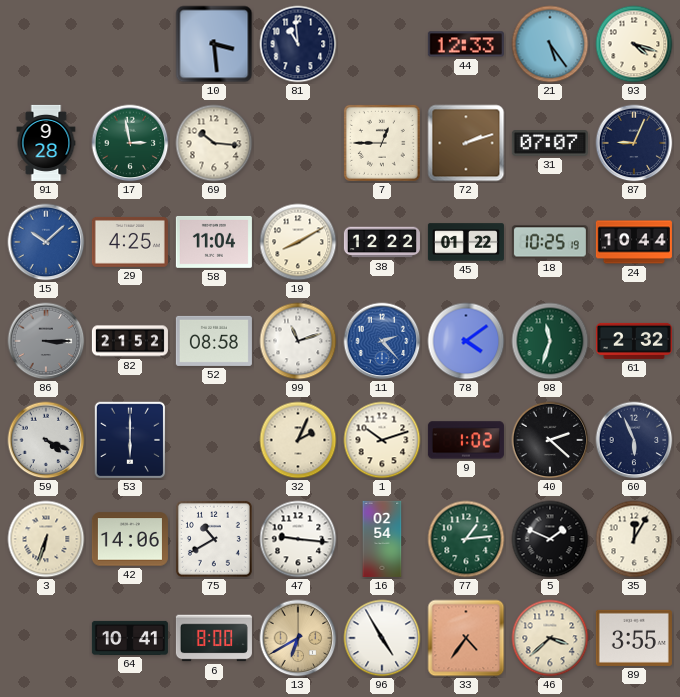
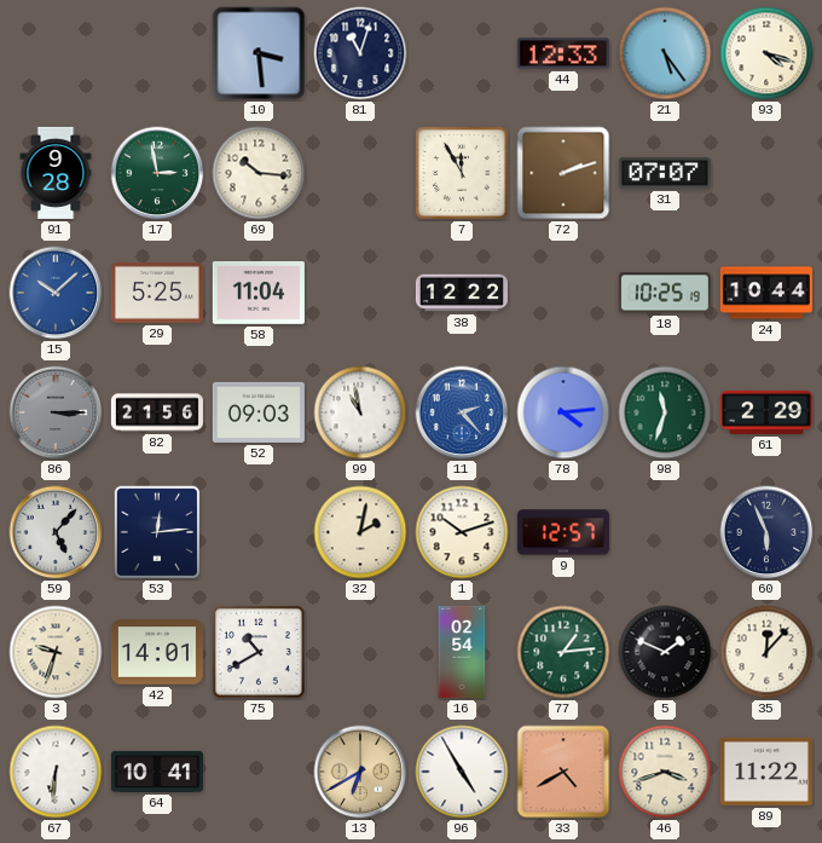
81: 10:59 -> 11:03 (360, 53)
7: 12:45 -> 11:55 (462, 173)
87: 9:04 -> none (634, 143)
29: 4:25 -> 5:25 (157, 293)
19: 8:10 -> none (298, 242)
45: 01:22 -> none (466, 242)
82: 21:52 -> 21:56 (157, 412)
52: 08:58 -> 09:03 (259, 412)
99: 11:12 -> 10:58 (360, 412)
78: 4:09 -> 4:14 (563, 412)
61: 2:32 -> 2:29 (766, 412)
59: 4:19 -> 5:07 (56, 532)
53: 6:00 -> 12:14 (157, 532)
32: 2:04 -> 2:02 (360, 532)
9: 1:02 -> 12:57 (563, 532)
40: 2:22 -> none (550, 440)
3: 6:33 -> 9:33 (56, 652)
42: 14:06 -> 14:01 (157, 652)
47: 9:16 -> none (298, 539)
35: 12:05 -> 12:07 (766, 652)
67: none -> 6:31 (56, 772)
6: 8:00 -> none (214, 638)
33: 4:36 -> 4:40 (563, 772)
46: 3:38 -> 3:42 (665, 772)
89: 3:55 -> 11:22 (766, 772)
